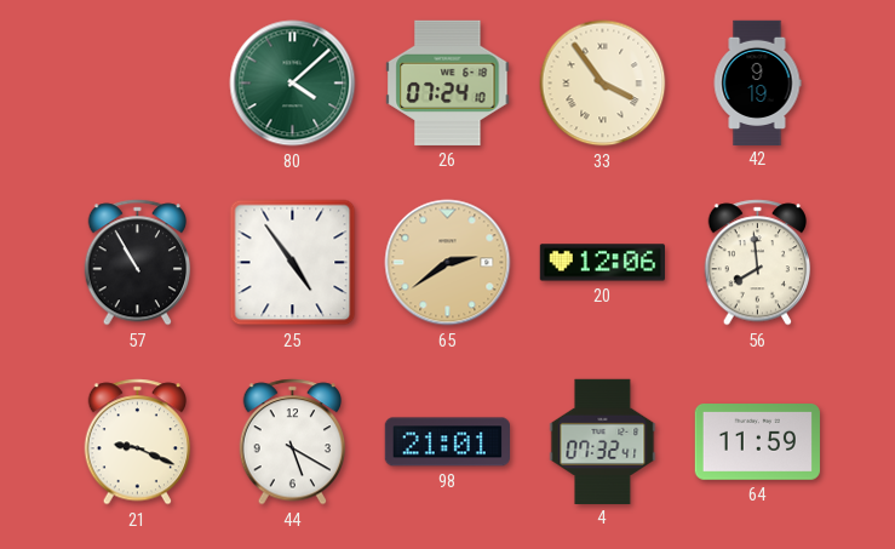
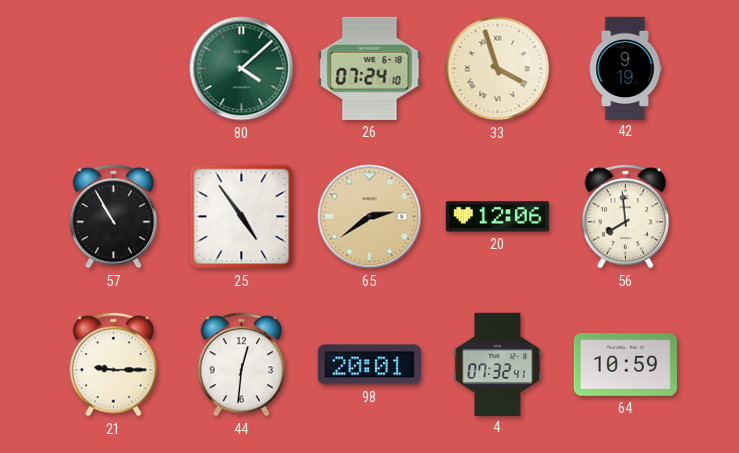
33: 3:54 -> 3:57 (498, 69)
21: 9:19 -> 9:15 (114, 365)
44: 5:20 -> 12:31 (242, 365)
98: 21:01 -> 20:01 (369, 365)
64: 11:59 -> 10:59 (625, 365)
